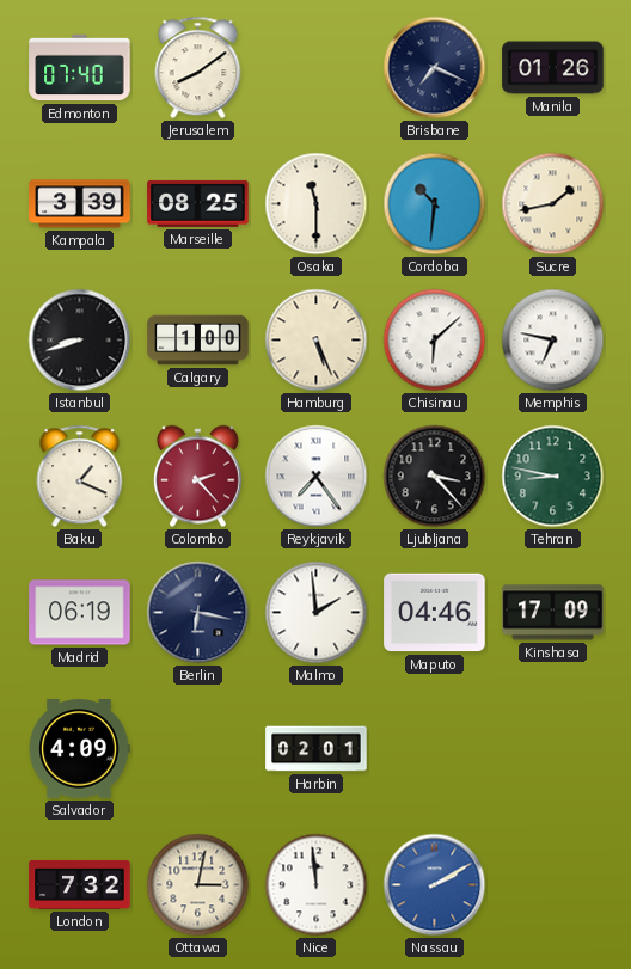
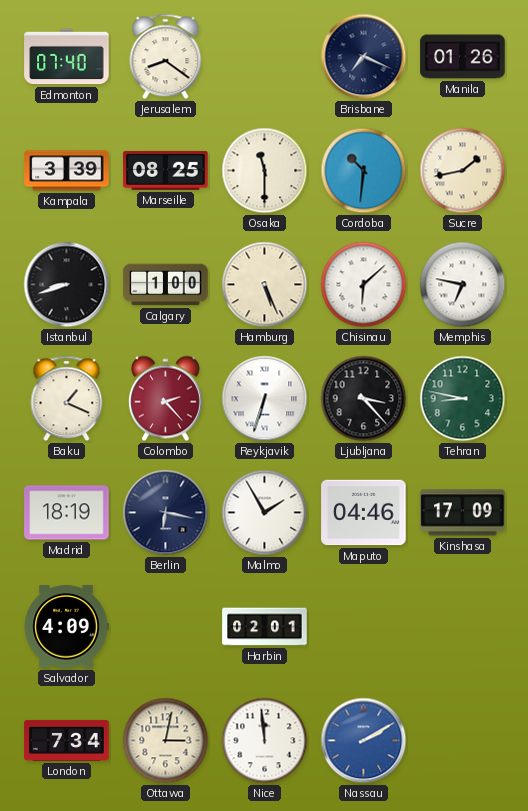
Jerusalem: 8:09 -> 8:21 (166, 57)
Reykjavik: 7:24 -> 6:33 (265, 399)
Madrid: 06:19 -> 18:19 (67, 513)
Malmo: 1:59 -> 1:55 (265, 513)
London: 7:32 -> 7:34 (67, 740)
